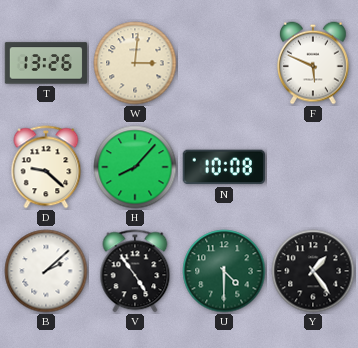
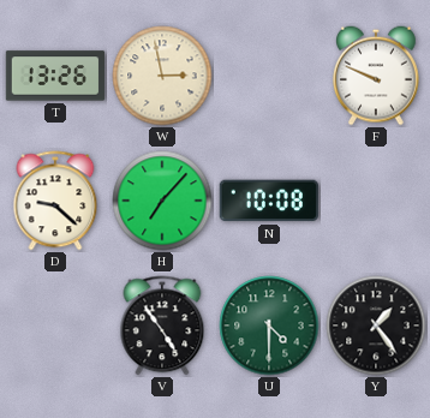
W: 3:01 -> 2:58 (162, 76)
F: 5:49 -> 9:49 (377, 76)
H: 8:07 -> 7:07 (162, 201)
B: 2:08 -> none (46, 271)
